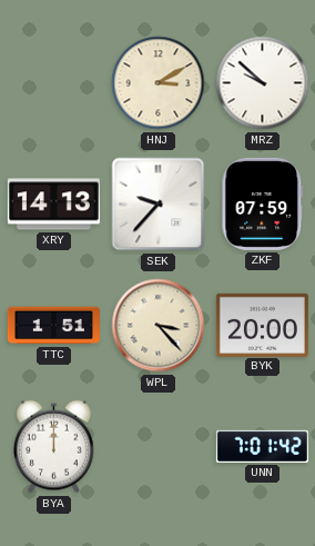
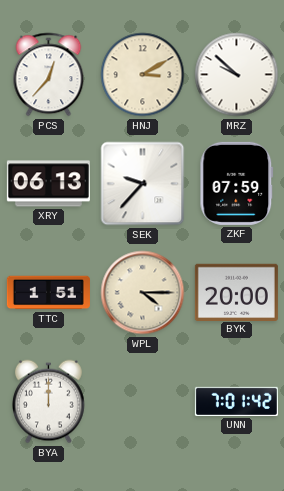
PCS: none -> 12:37 (49, 75)
XRY: 14:13 -> 06:13 (48, 184)
WPL: 3:23 -> 4:15 (143, 293)
